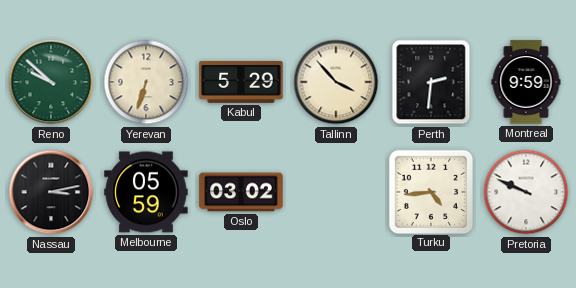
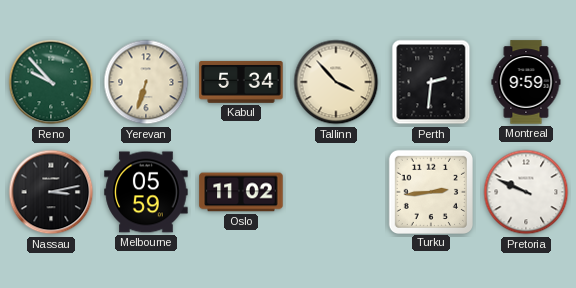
Reno: 9:52 -> 9:53 (51, 82)
Kabul: 5:29 -> 5:34 (241, 82)
Oslo: 03:02 -> 11:02 (241, 192)
Turku: 4:44 -> 2:44 (430, 191)
